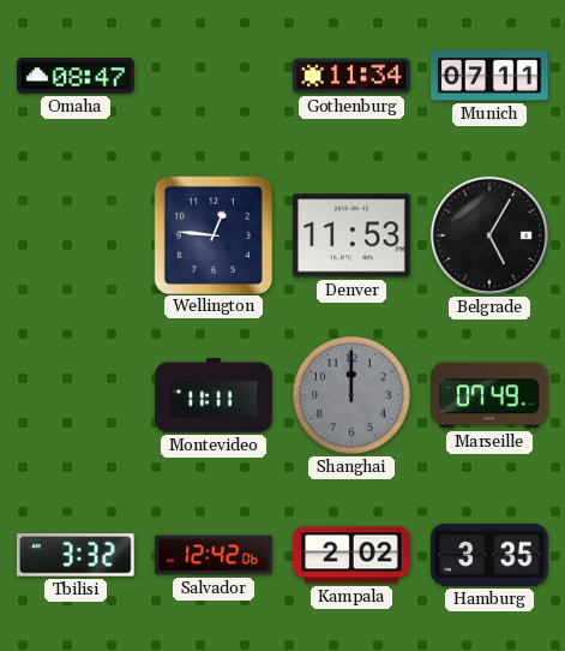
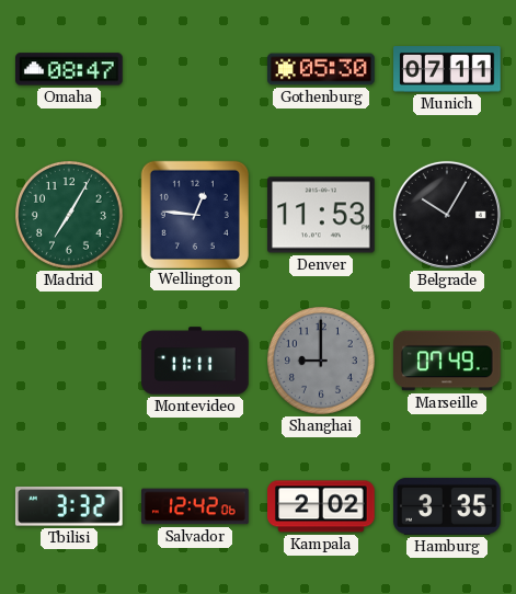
Gothenburg: 11:34 -> 05:30 (321, 69)
Madrid: none -> 7:05 (70, 216)
Belgrade: 5:05 -> 10:05 (447, 215)
Shanghai: 12:00 -> 9:00 (322, 362)
